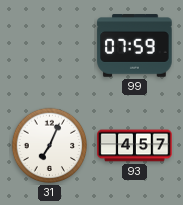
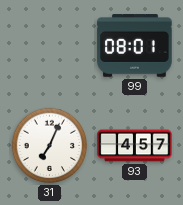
99: 07:59 -> 08:01 (135, 46)
